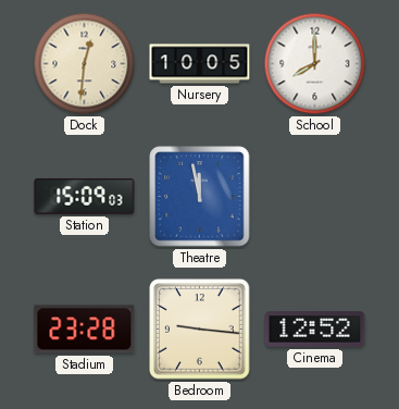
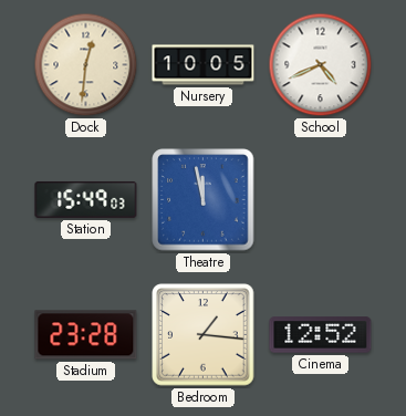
School: 8:00 -> 4:41 (321, 65)
Station: 15:09 -> 15:49 (86, 199)
Bedroom: 9:16 -> 1:16 (204, 335)
